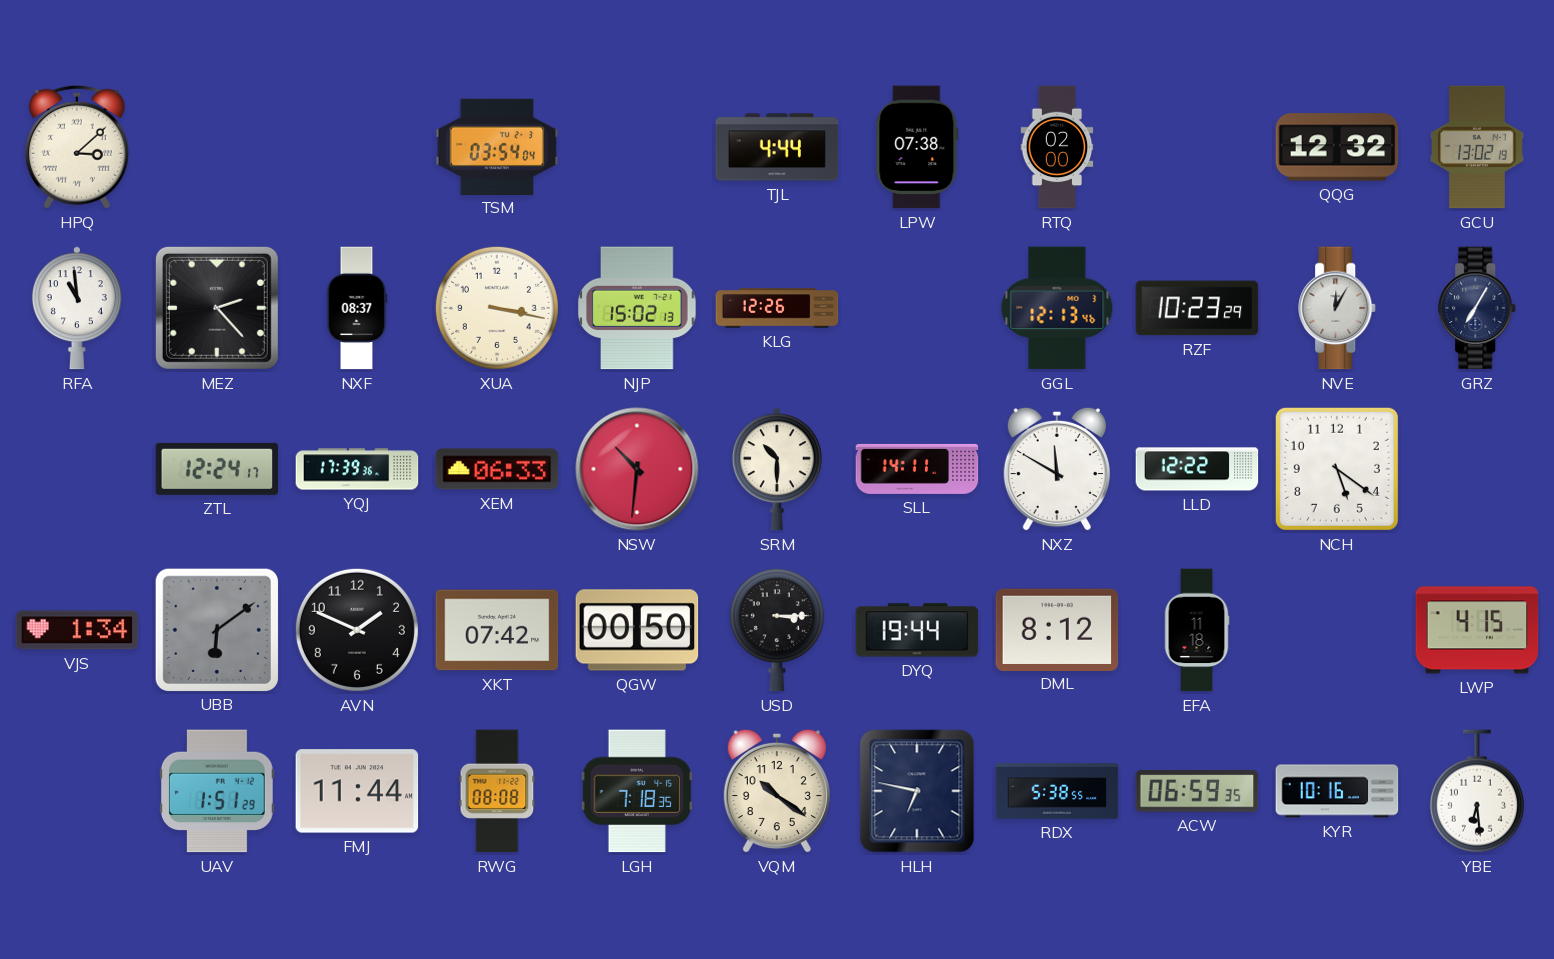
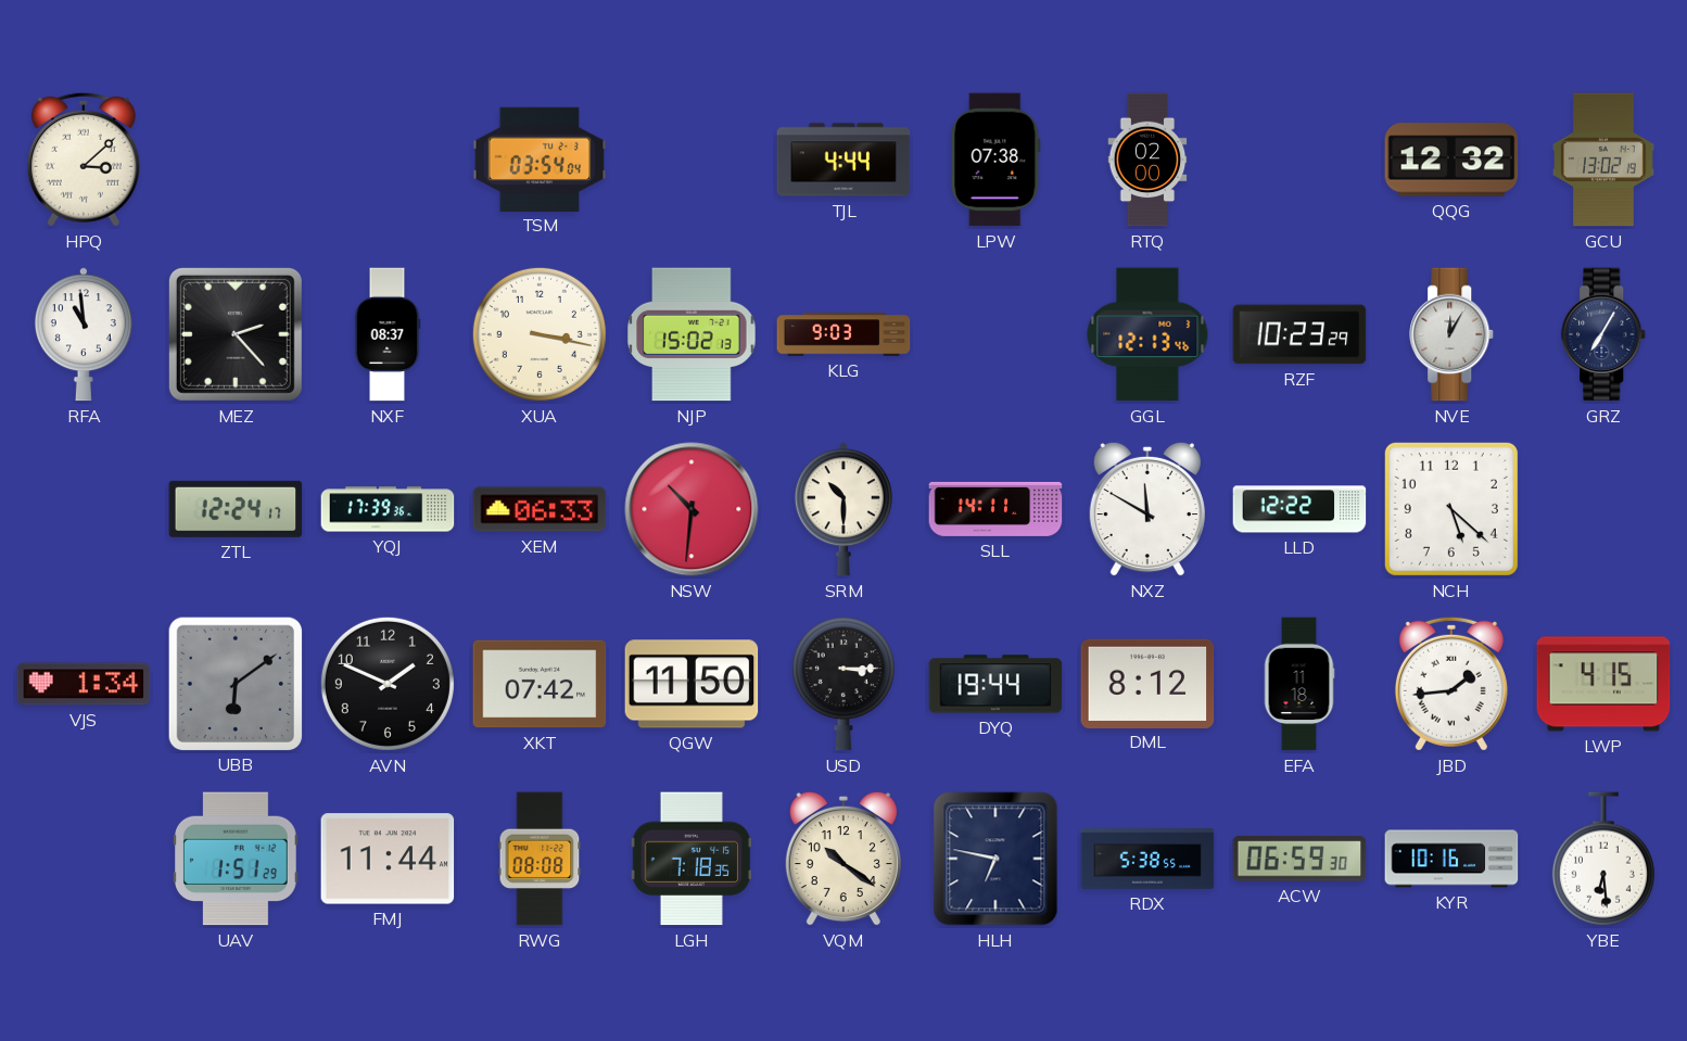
KLG: 12:26 -> 9:03 (843, 334)
NCH: 5:21 -> 5:22 (1451, 509)
QGW: 00:50 -> 11:50 (692, 684)
JBD: none -> 1:44 (1451, 684)
ACW: 06:59:35 -> 06:59:30 (1299, 859)
